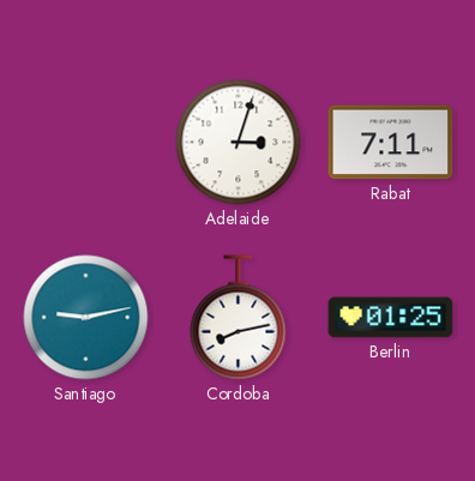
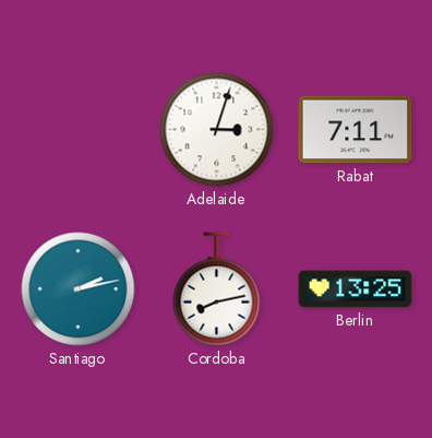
Santiago: 9:13 -> 2:13 (79, 289)
Berlin: 01:25 -> 13:25 (356, 289)
